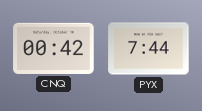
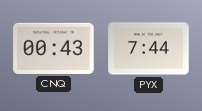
CNQ: 00:42 -> 00:43 (54, 48)
